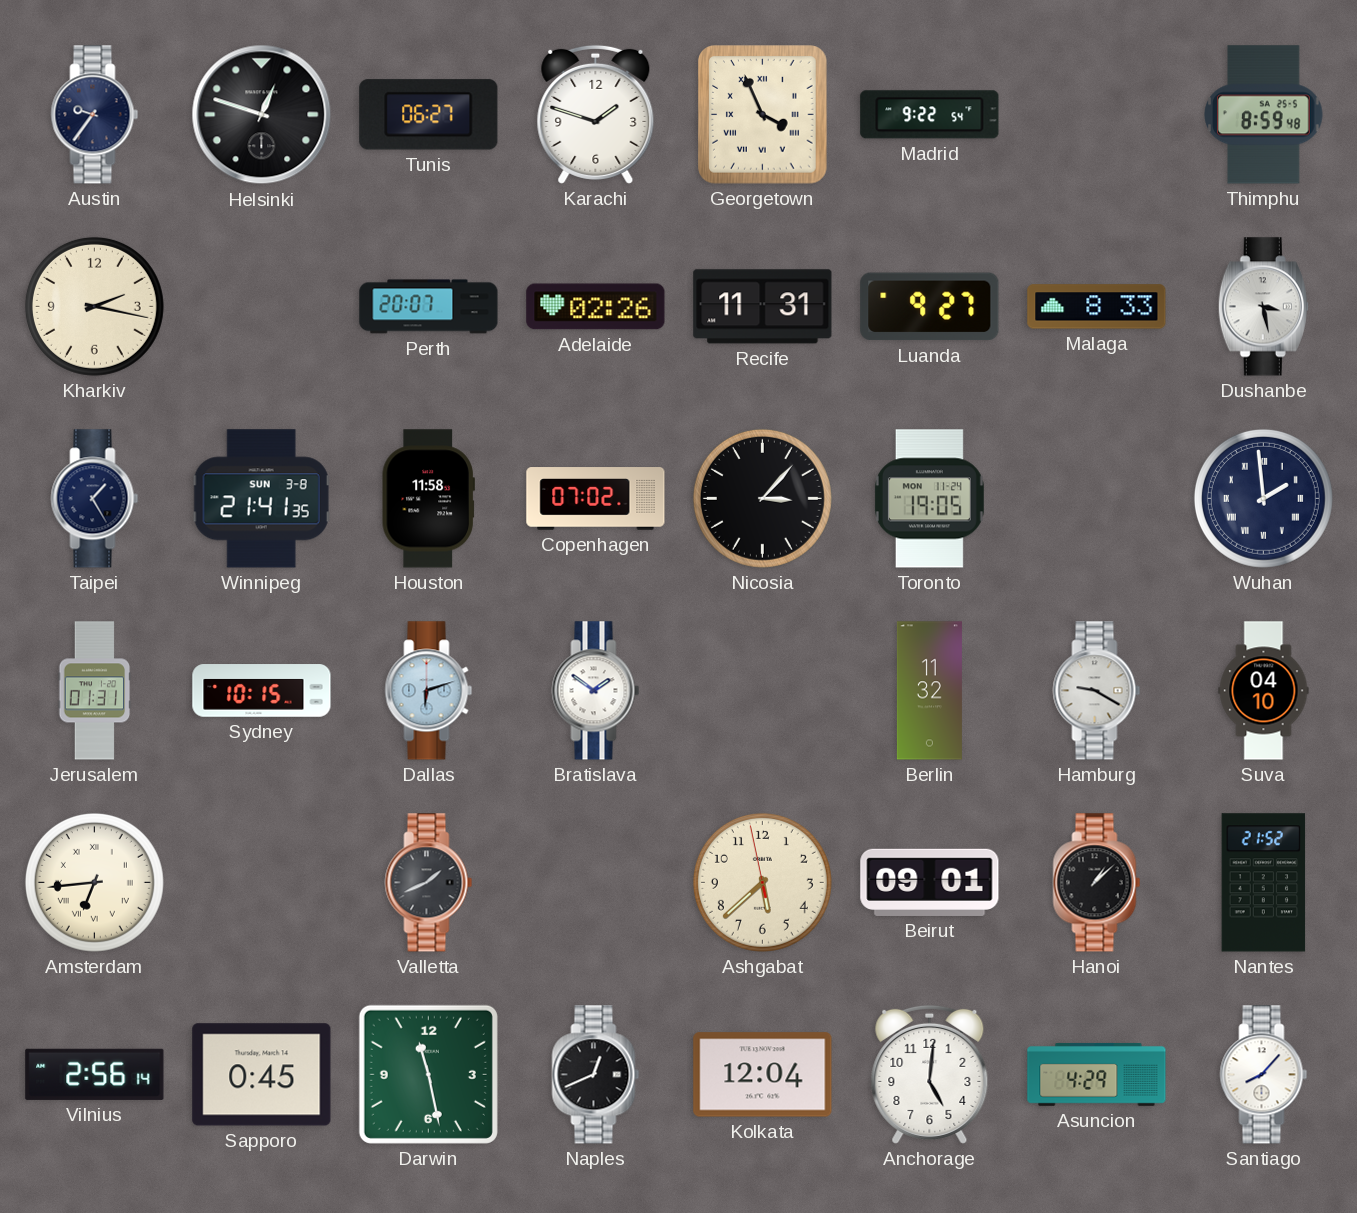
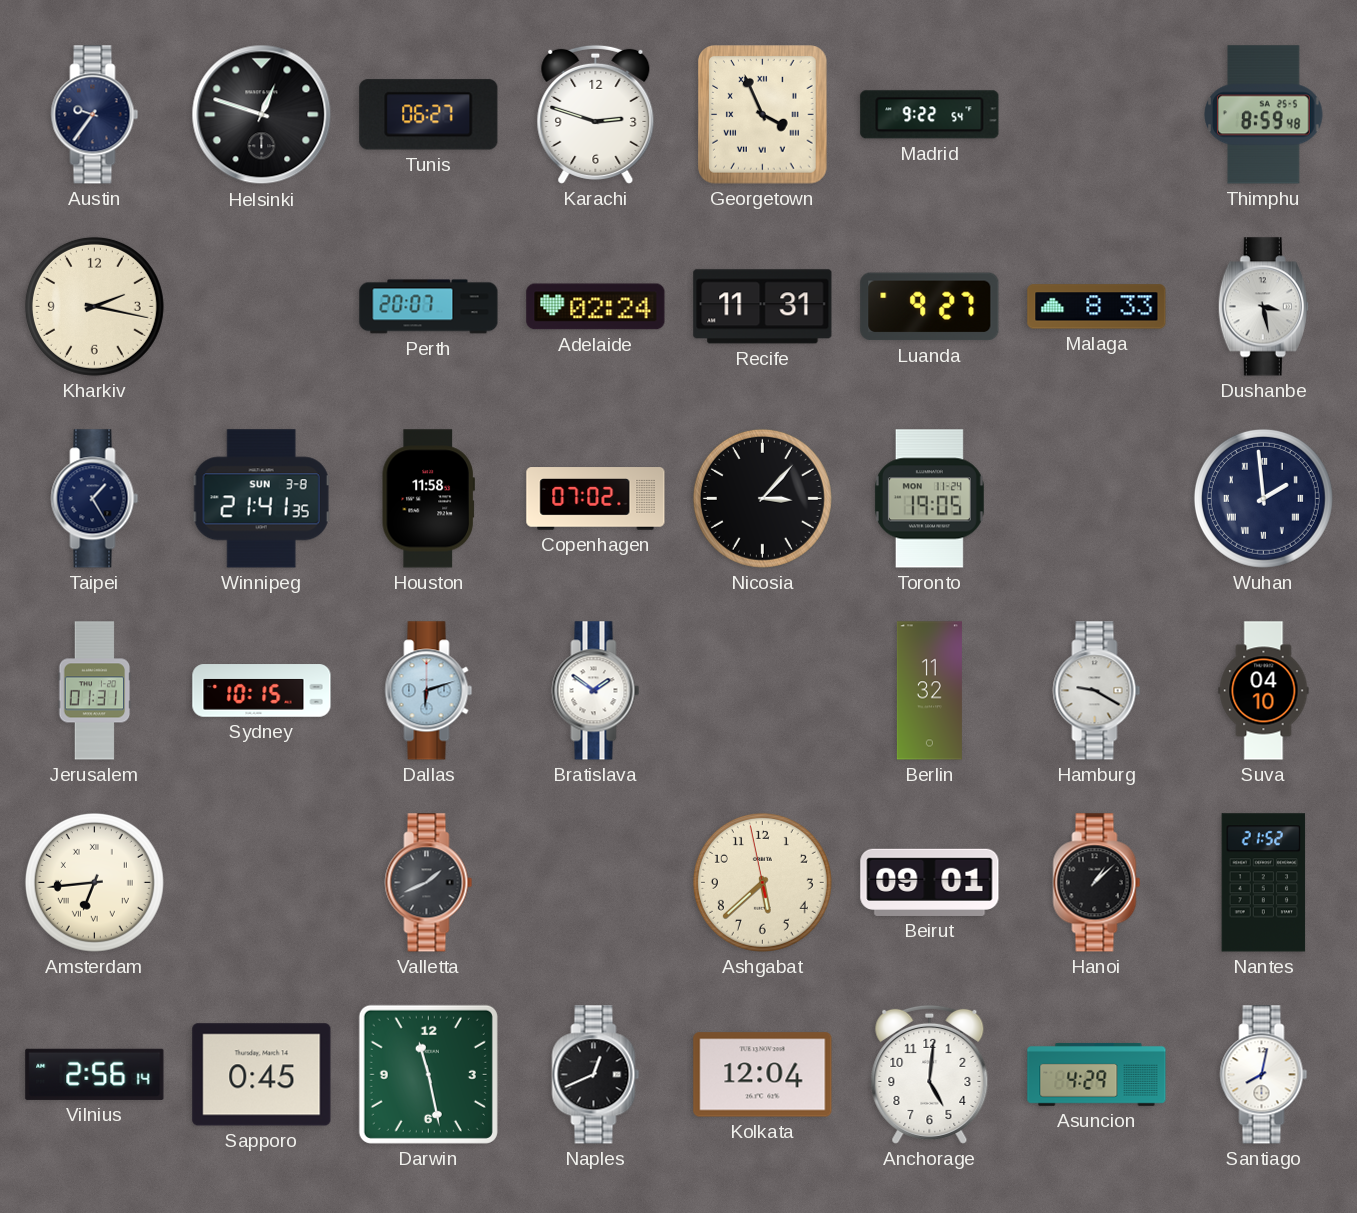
Karachi: 1:48 -> 2:48 (596, 114)
Adelaide: 02:26 -> 02:24 (596, 307)
Santiago: 8:07 -> 8:02 (1264, 1075)
